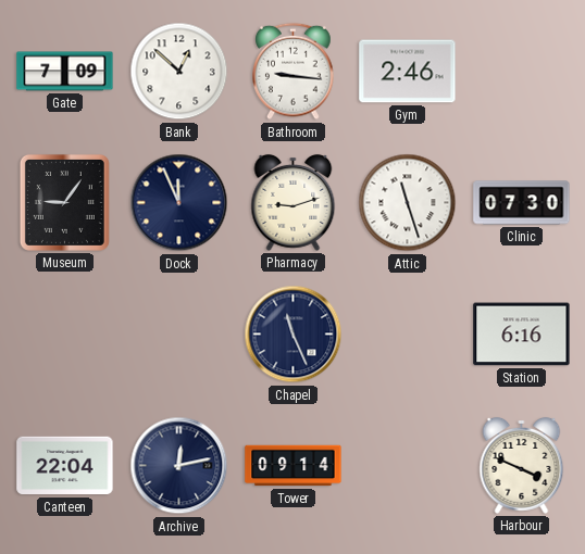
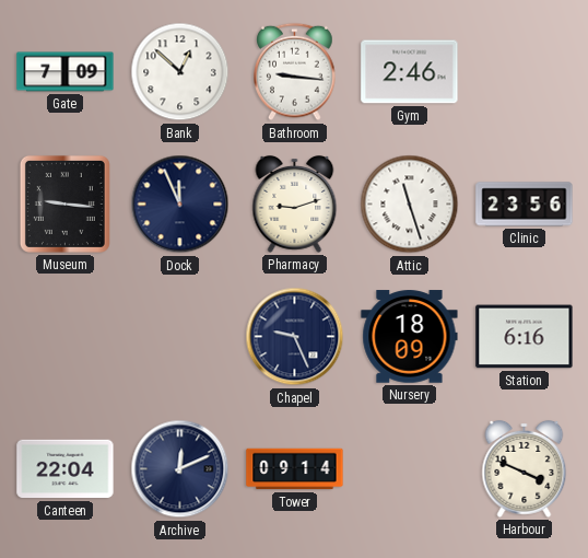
Museum: 9:06 -> 9:16 (64, 204)
Clinic: 07:30 -> 23:56 (525, 205)
Chapel: 11:26 -> 9:26 (295, 337)
Nursery: none -> 18:09 (410, 337)
Archive: 12:13 -> 12:11 (180, 469)
